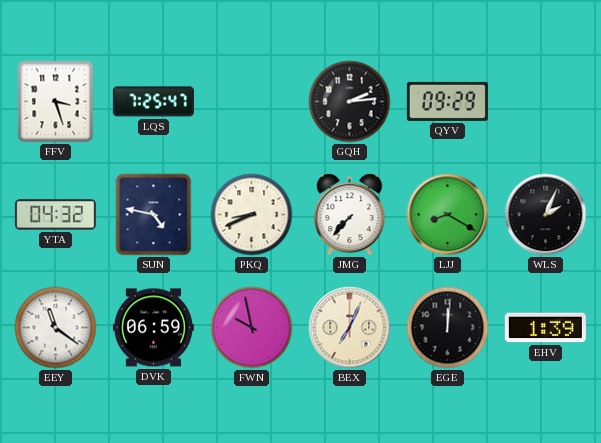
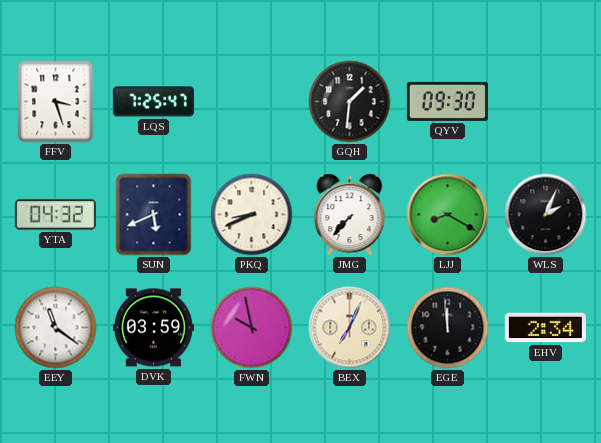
GQH: 2:14 -> 1:31 (350, 102)
QYV: 09:29 -> 09:30 (447, 101)
SUN: 4:47 -> 5:41 (154, 215)
DVK: 06:59 -> 03:59 (153, 328)
EGE: 12:01 -> 11:59 (448, 328)
EHV: 1:39 -> 2:34 (545, 328)
